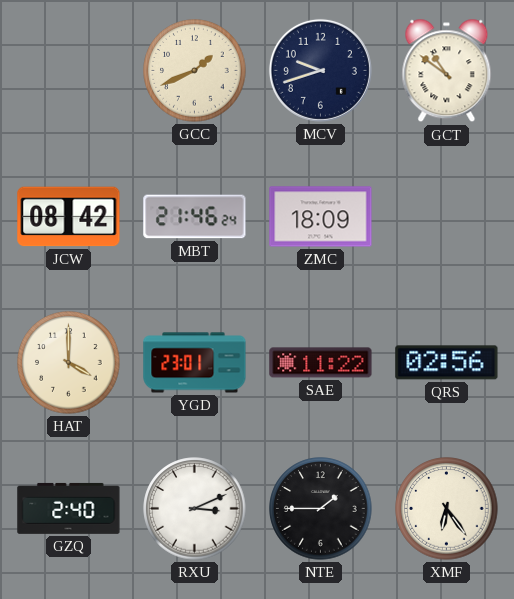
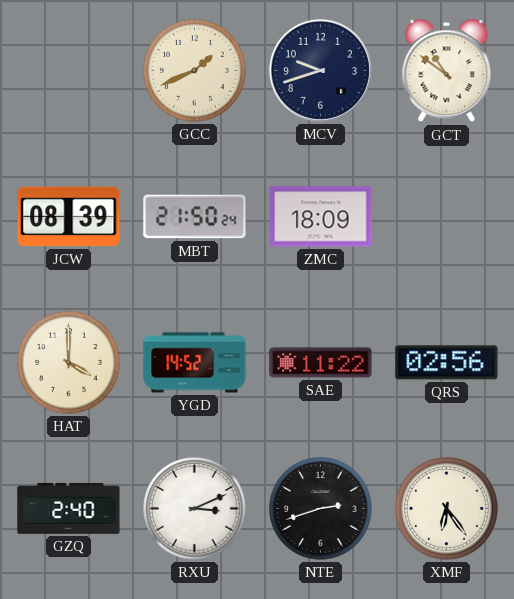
JCW: 08:42 -> 08:39 (69, 217)
MBT: 21:46 -> 21:50 (195, 217)
YGD: 23:01 -> 14:52 (195, 363)
NTE: 1:45 -> 2:42 (321, 509)
